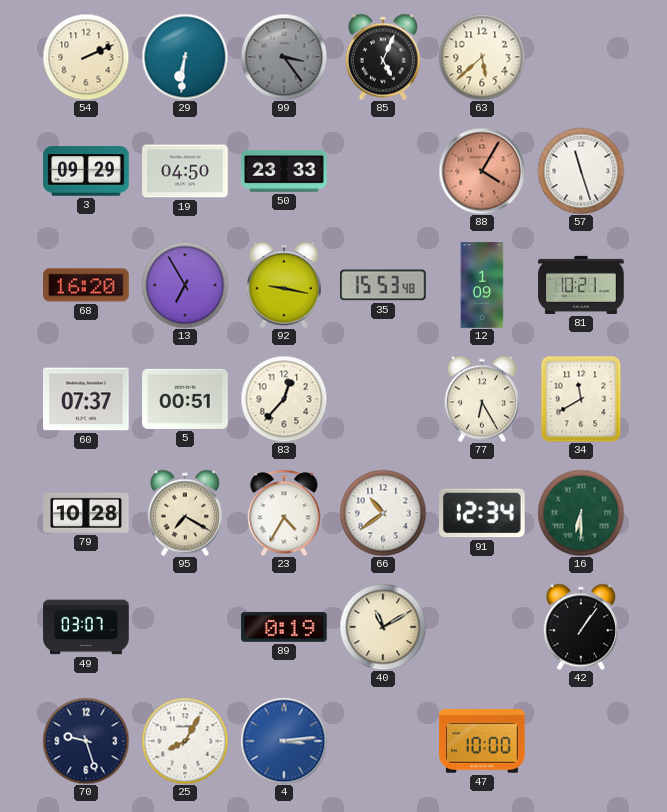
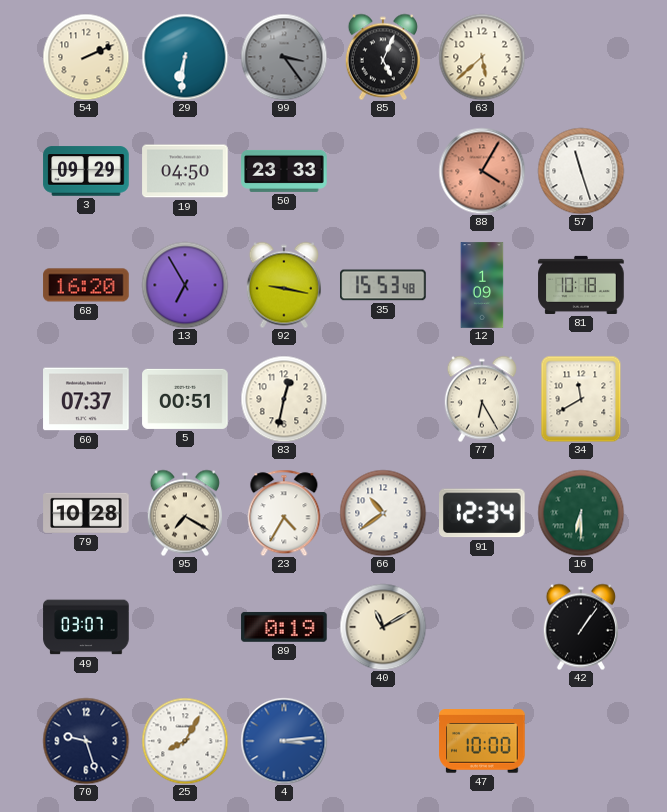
81: 10:21 -> 10:18 (581, 285)
83: 12:37 -> 12:32 (284, 399)
